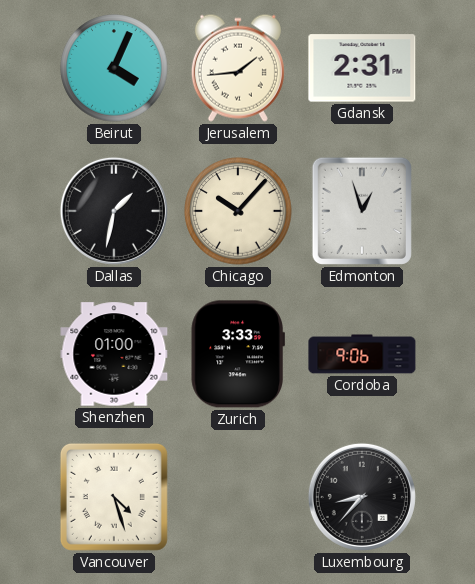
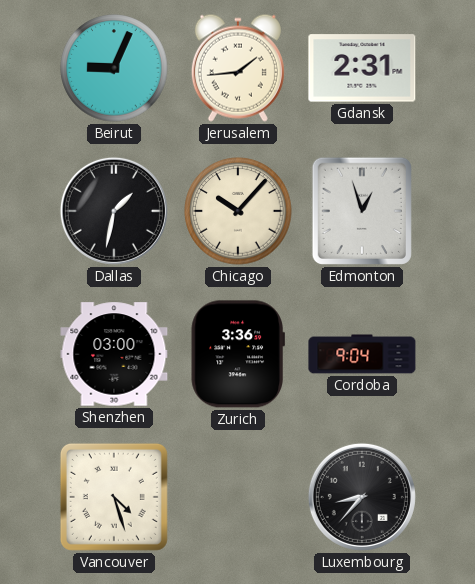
Beirut: 4:04 -> 9:04 (114, 68)
Shenzhen: 01:00 -> 03:00 (114, 354)
Zurich: 3:33 -> 3:36 (238, 354)
Cordoba: 9:06 -> 9:04 (362, 354)
